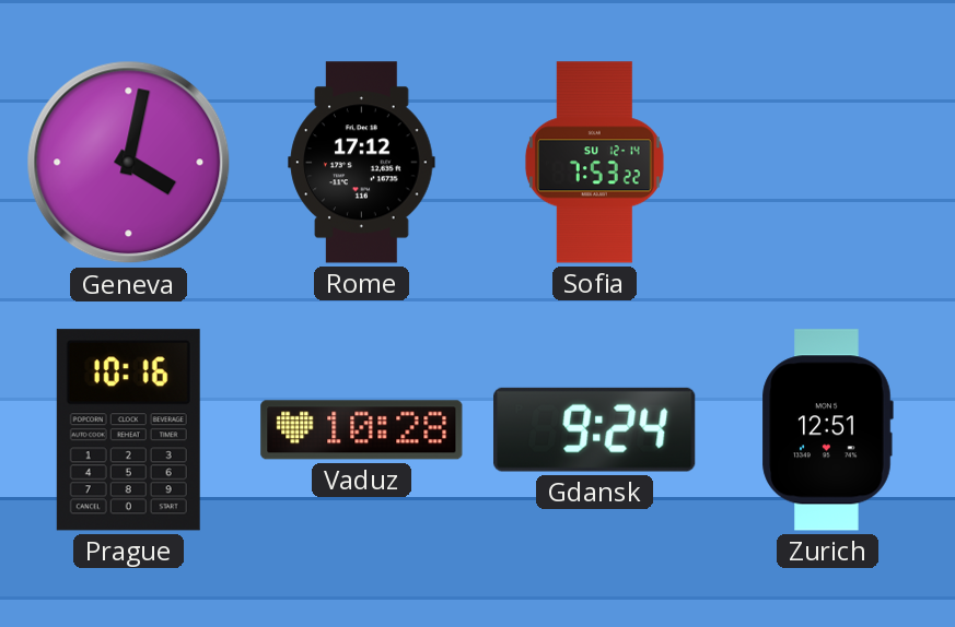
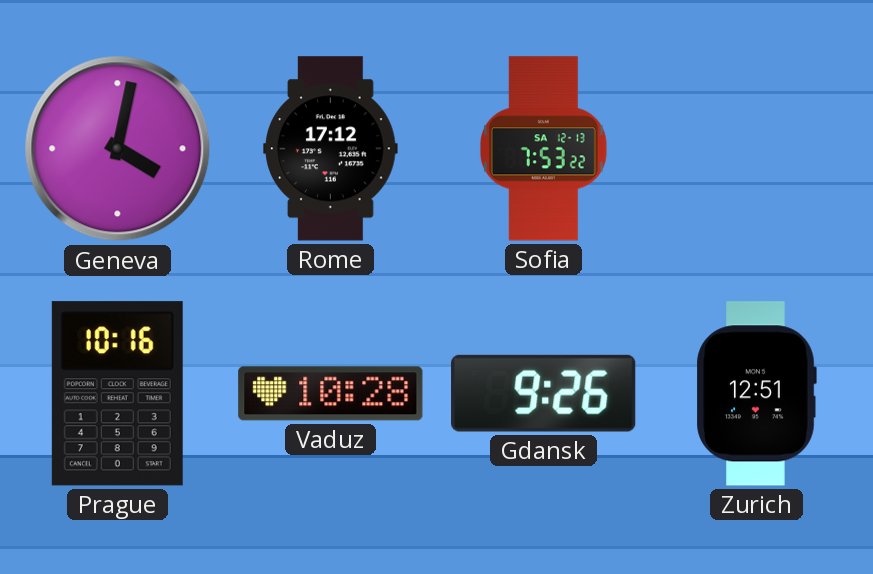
Sofia date: SU 12-14 -> SA 12-13 (543, 149)
Gdansk: 9:24 -> 9:26 (544, 393)
